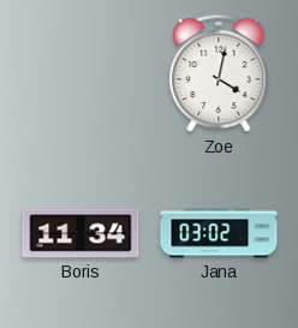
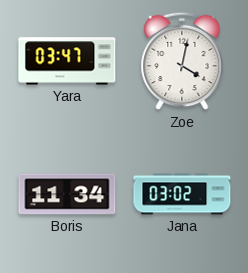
Yara: none -> 03:47 (67, 61)
